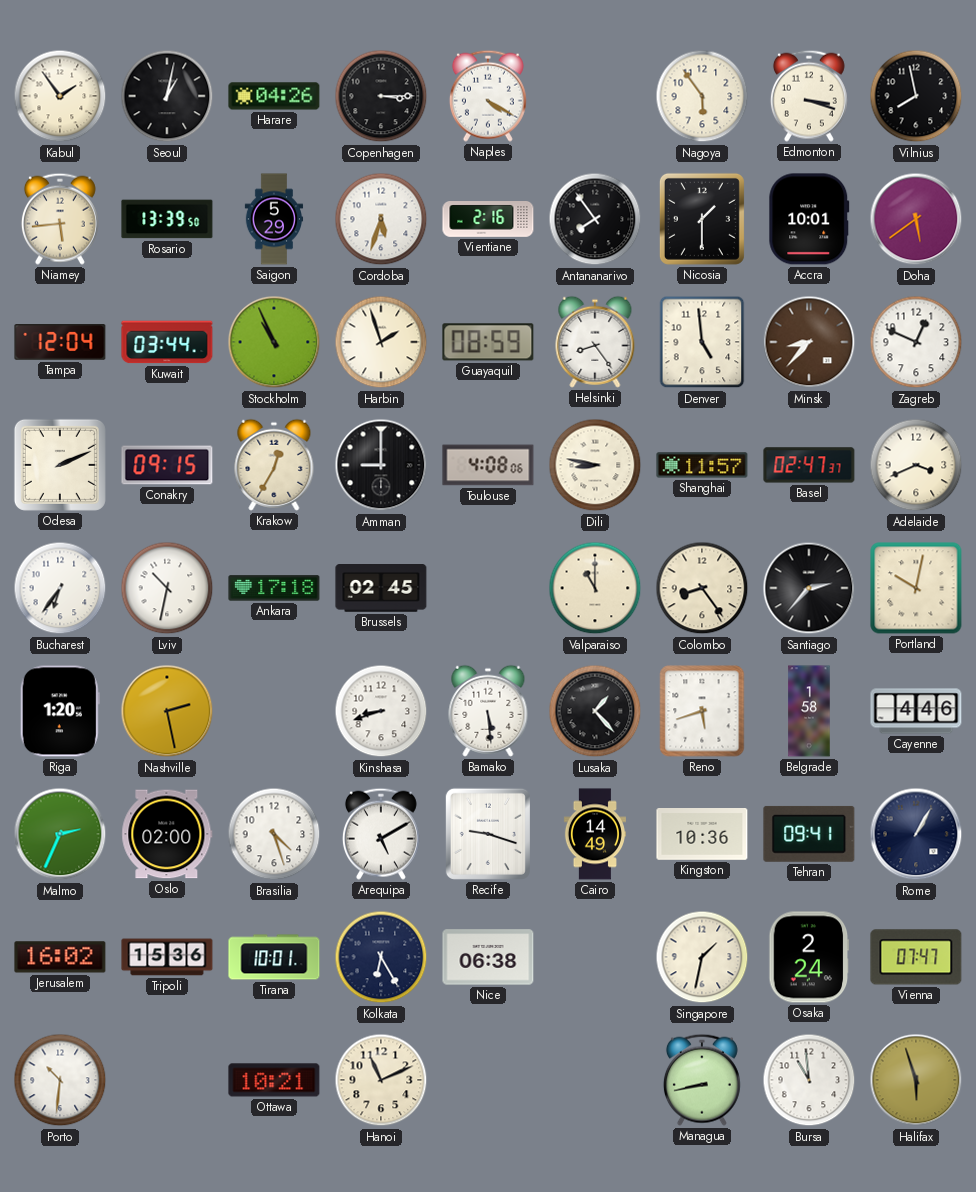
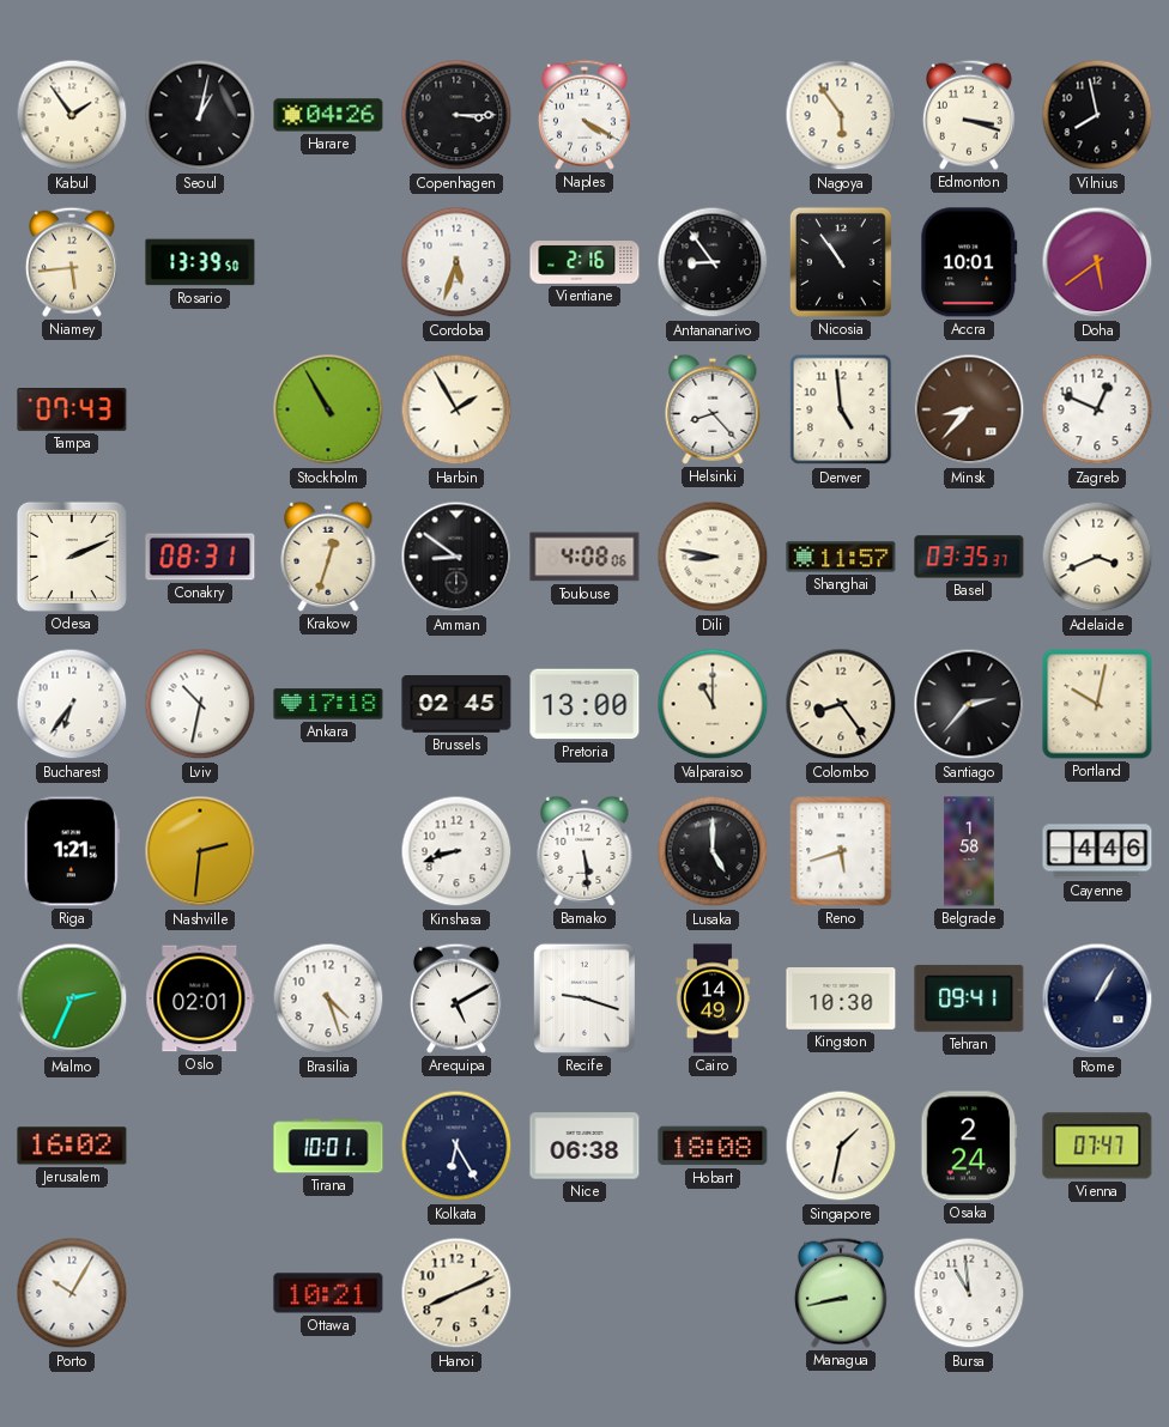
Saigon: 5:29 -> none (274, 219)
Antananarivo: 7:54 -> 8:54 (713, 262)
Nicosia: 1:30 -> 10:54 (841, 262)
Tampa: 12:04 -> 07:43 (72, 411)
Kuwait: 03:44 -> none (167, 342)
Stockholm: 10:56 -> 10:55 (328, 409)
Harbin: 1:57 -> 1:55 (456, 409)
Guayaquil: 08:59 -> none (488, 342)
Helsinki: 8:24 -> 8:23 (713, 409)
Conakry: 09:15 -> 08:31 (200, 557)
Krakow: 12:35 -> 12:33 (328, 557)
Amman: 9:00 -> 8:51 (456, 557)
Basel: 02:47 -> 03:35 (969, 557)
Pretoria: none -> 13:00 (584, 704)
Riga: 1:20 -> 1:21 (72, 851)
Nashville: 2:28 -> 2:31 (200, 851)
Lusaka: 1:23 -> 5:00 (713, 851)
Oslo: 02:00 -> 02:01 (200, 998)
Kingston: 10:36 -> 10:30 (841, 1000)
Tripoli: 15:36 -> none (167, 957)
Hobart: none -> 18:08 (713, 1146)
Porto: 10:31 -> 10:05 (72, 1293)
Hanoi: 11:11 -> 8:11 (456, 1293)
Halifax: 5:57 -> none (916, 1080)
